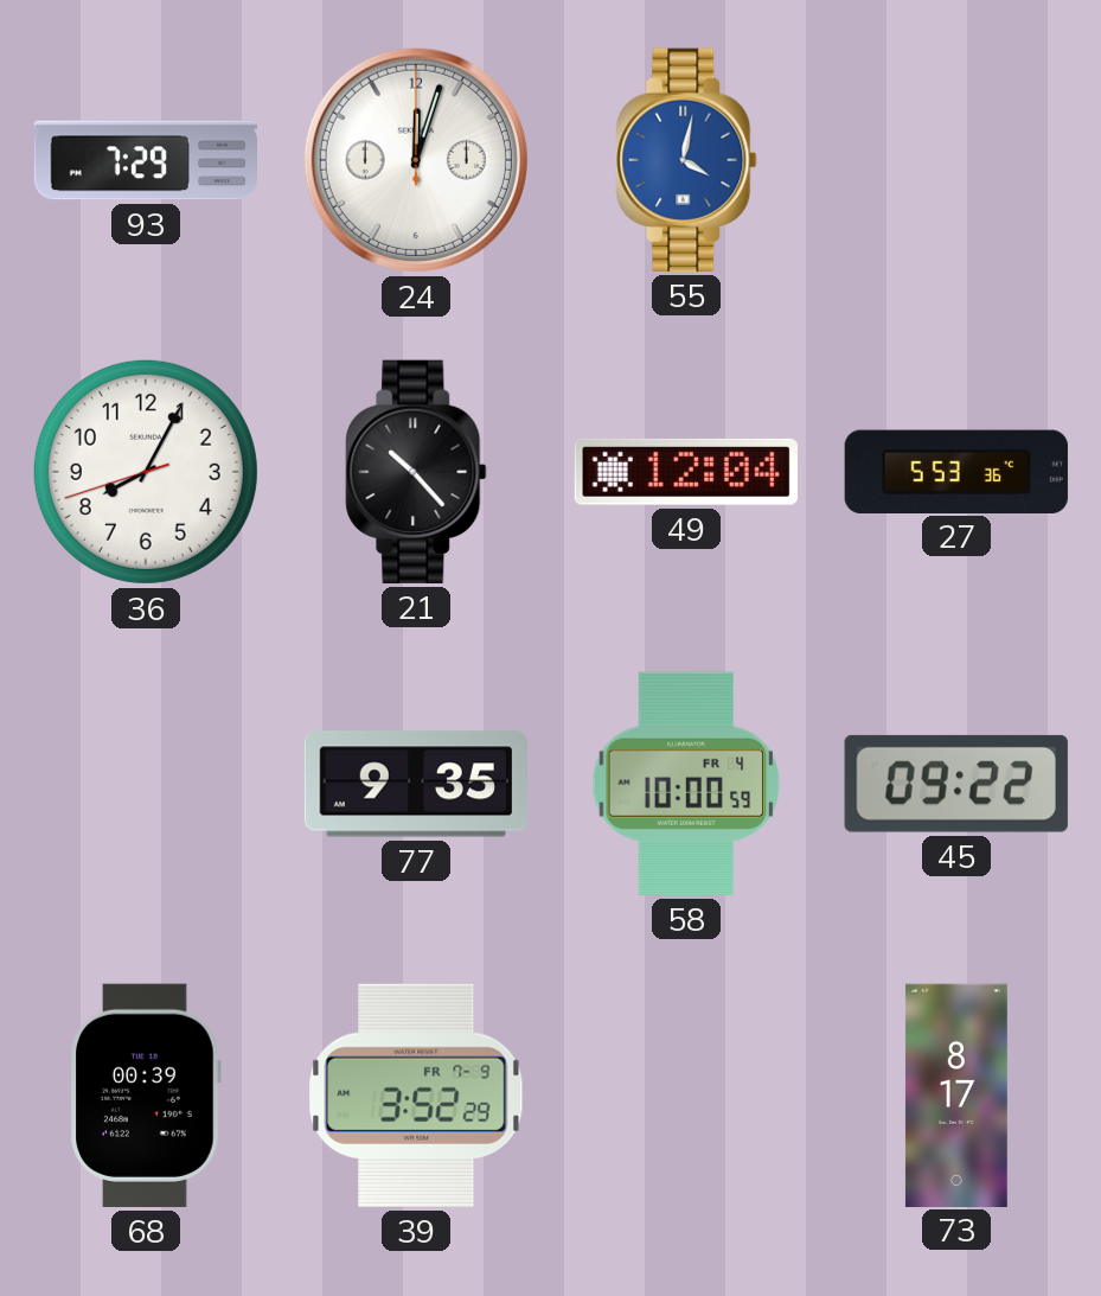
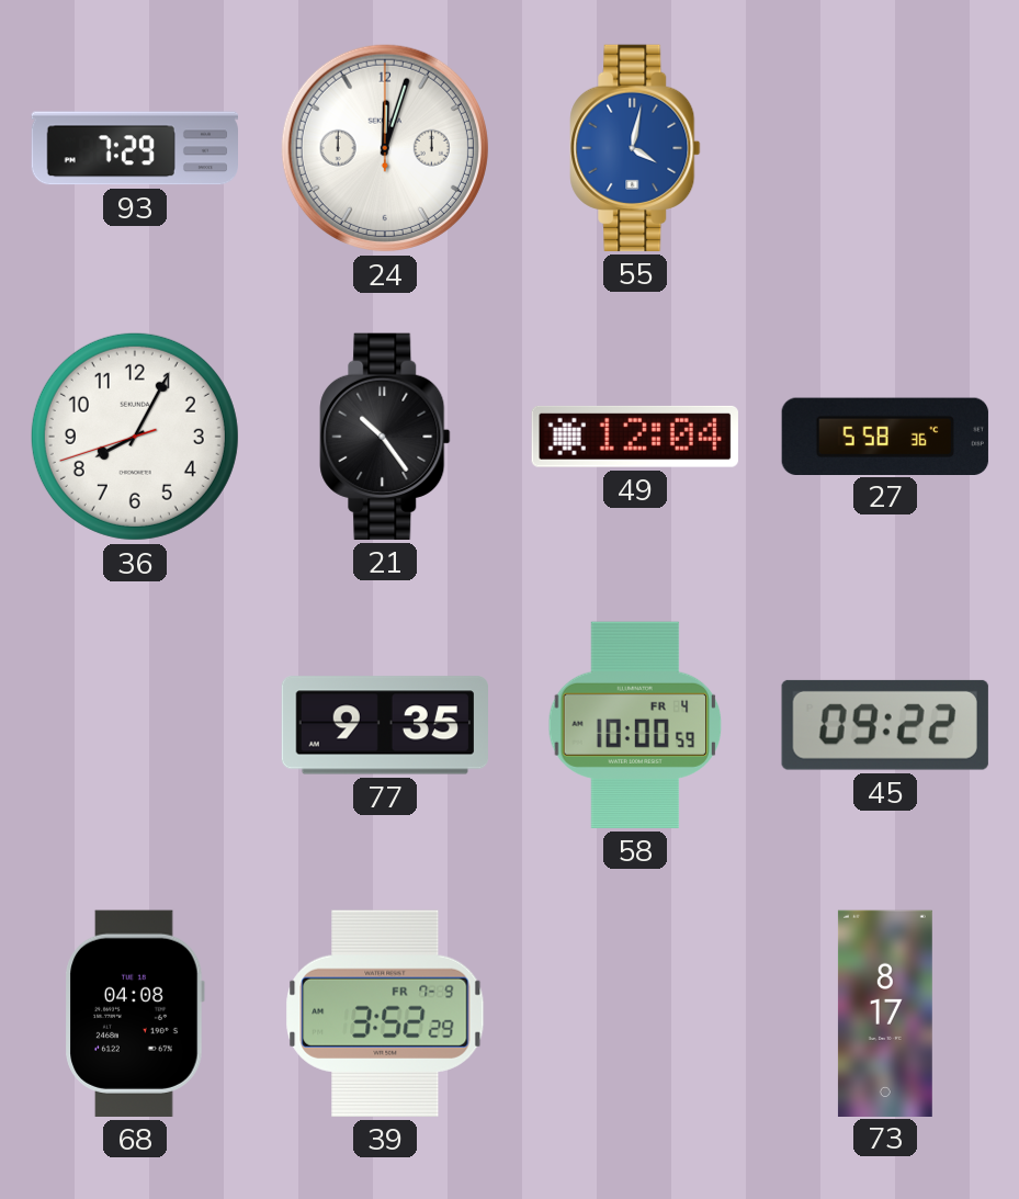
21: 10:23 -> 10:24 (385, 437)
27: 5:53 -> 5:58 (885, 436)
68: 00:39 -> 04:08 (135, 1014)
